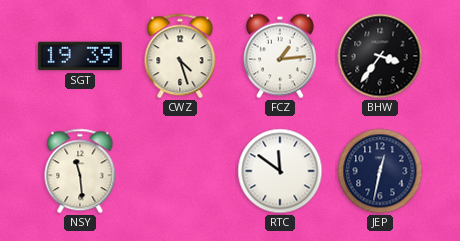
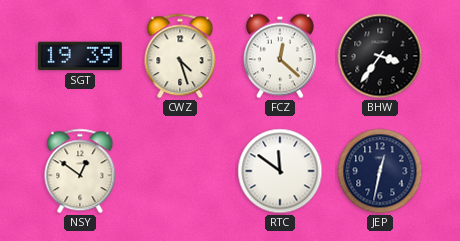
FCZ: 1:14 -> 12:22 (280, 56)
NSY: 11:29 -> 12:51 (80, 171)
